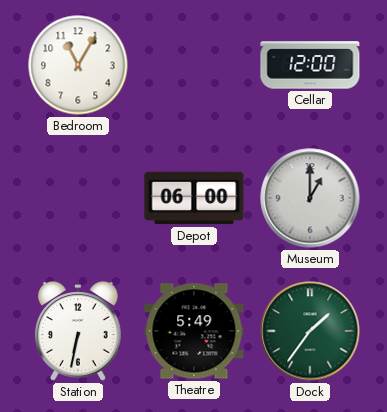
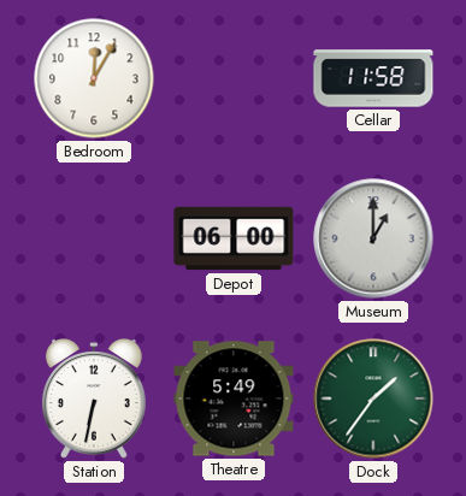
Bedroom: 11:05 -> 12:05 (94, 78)
Cellar: 12:00 -> 11:58 (373, 78)
